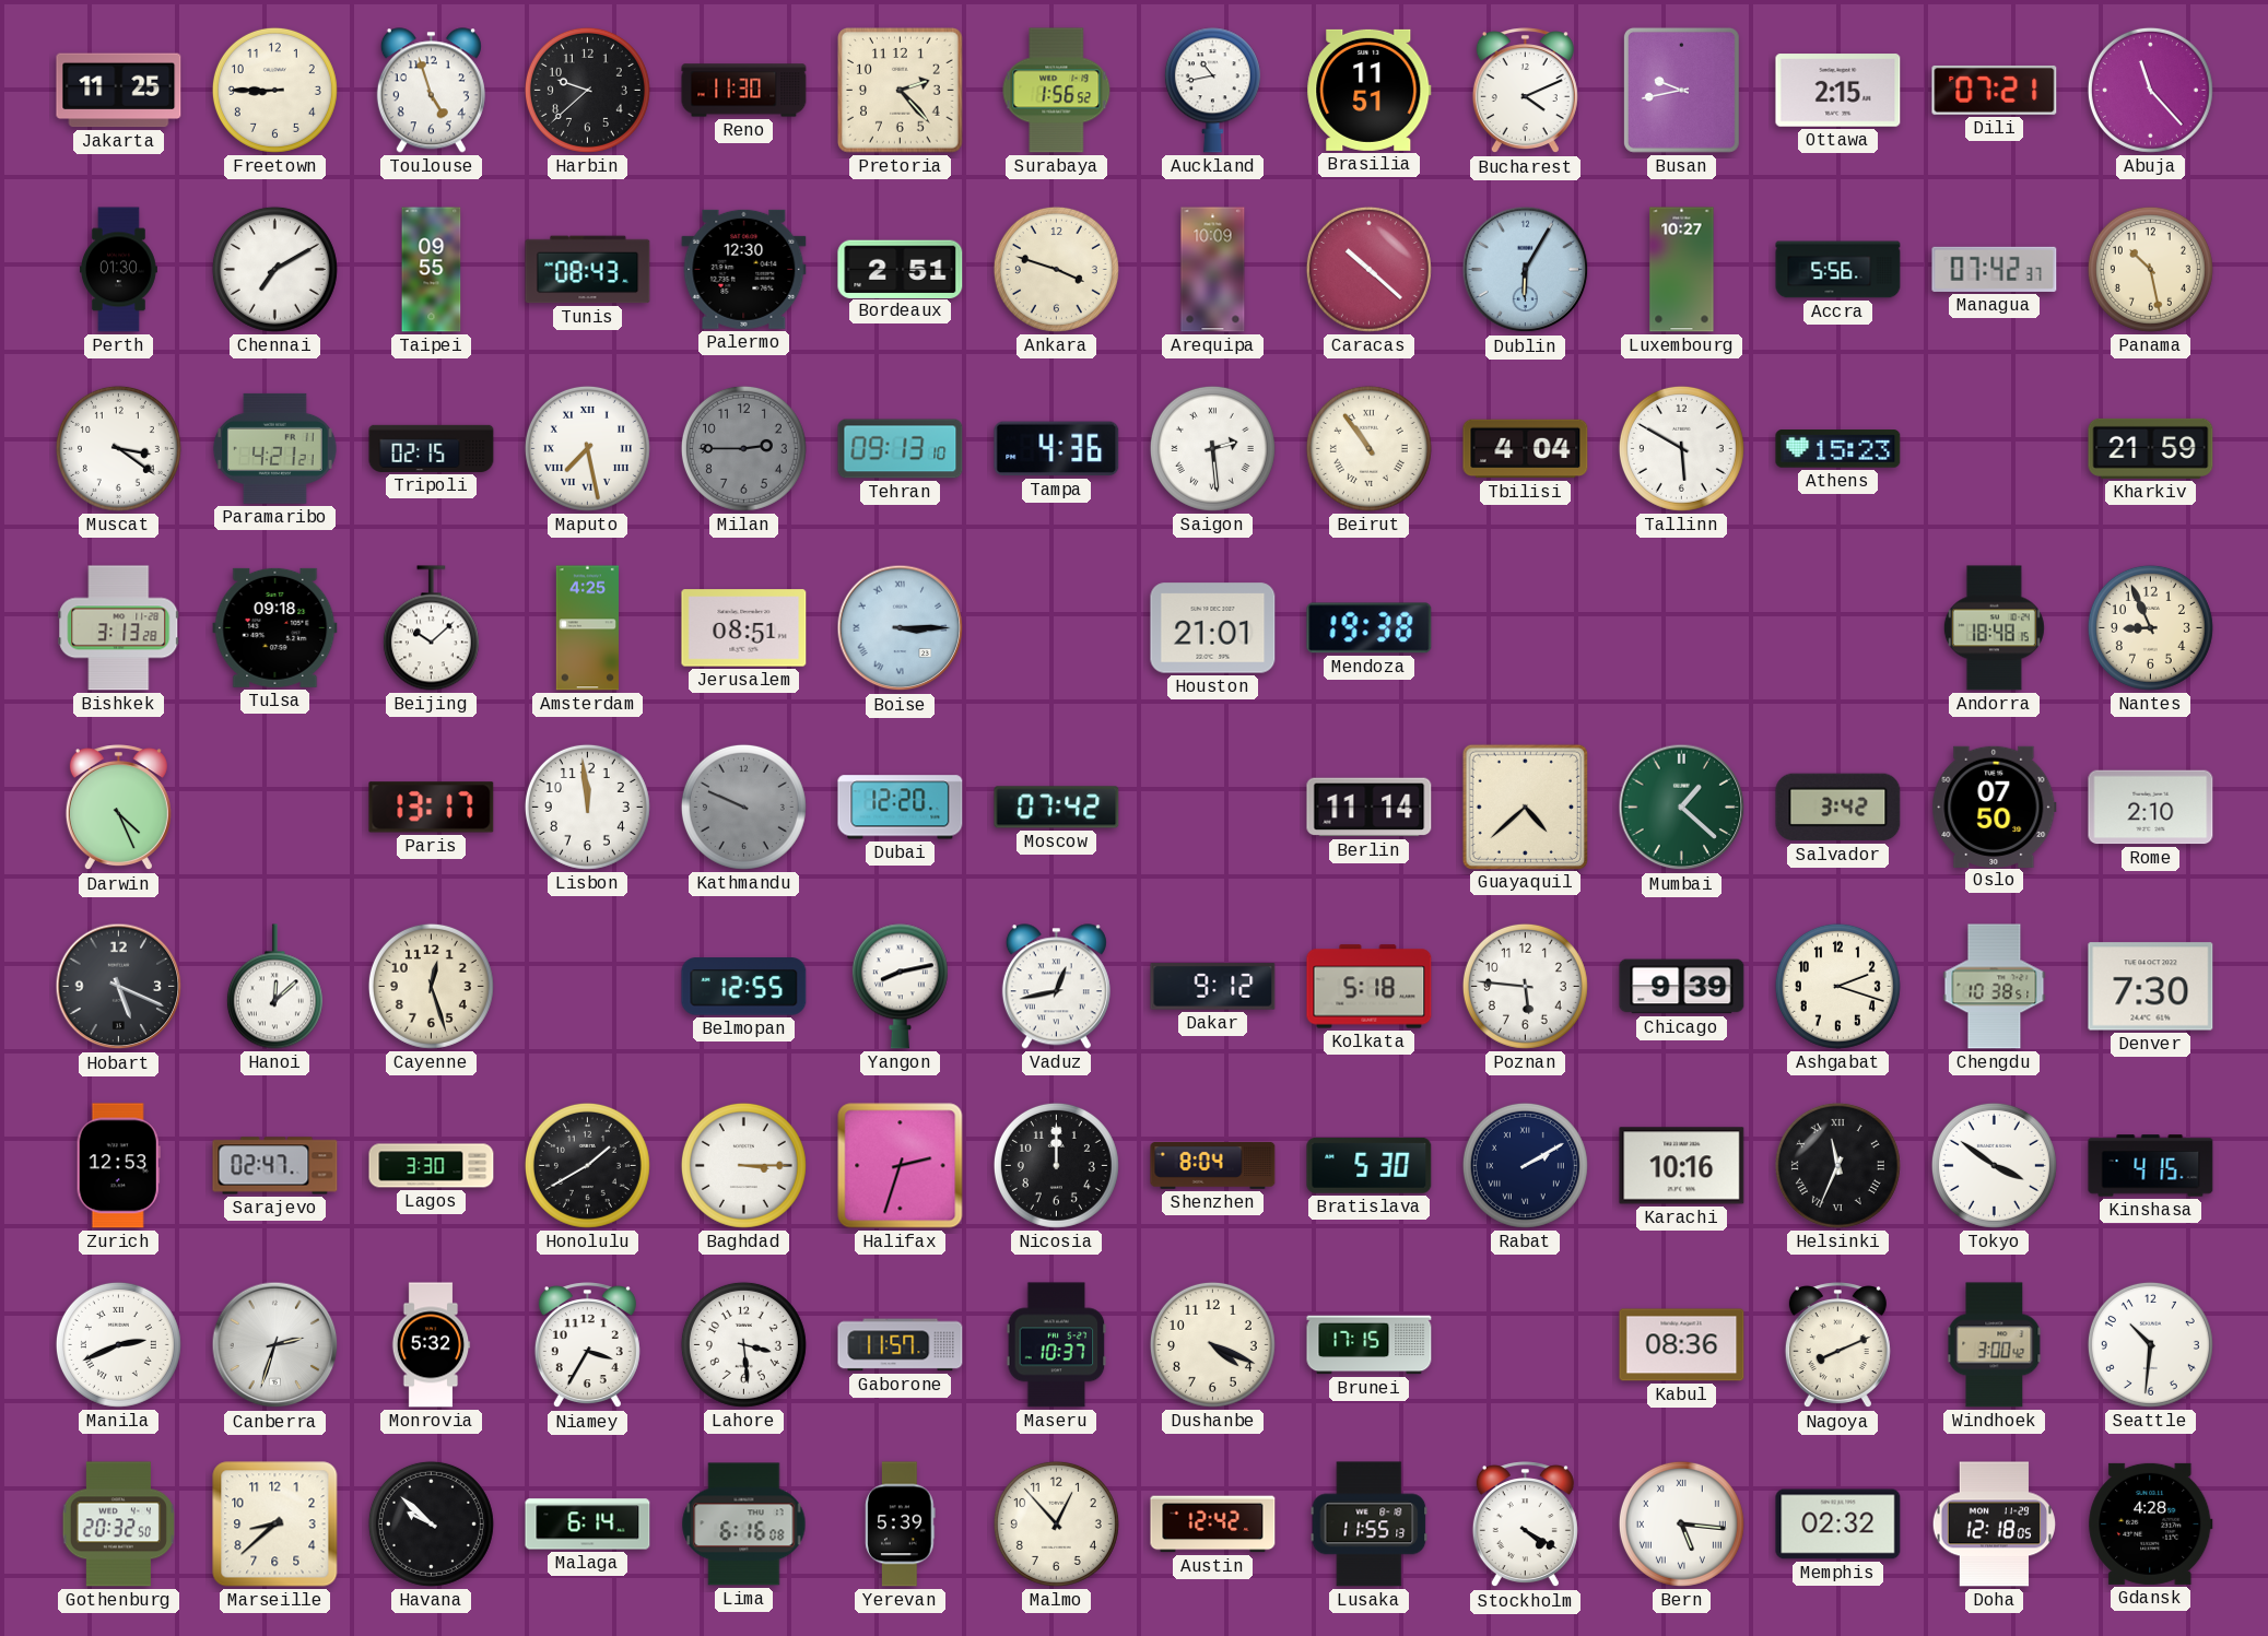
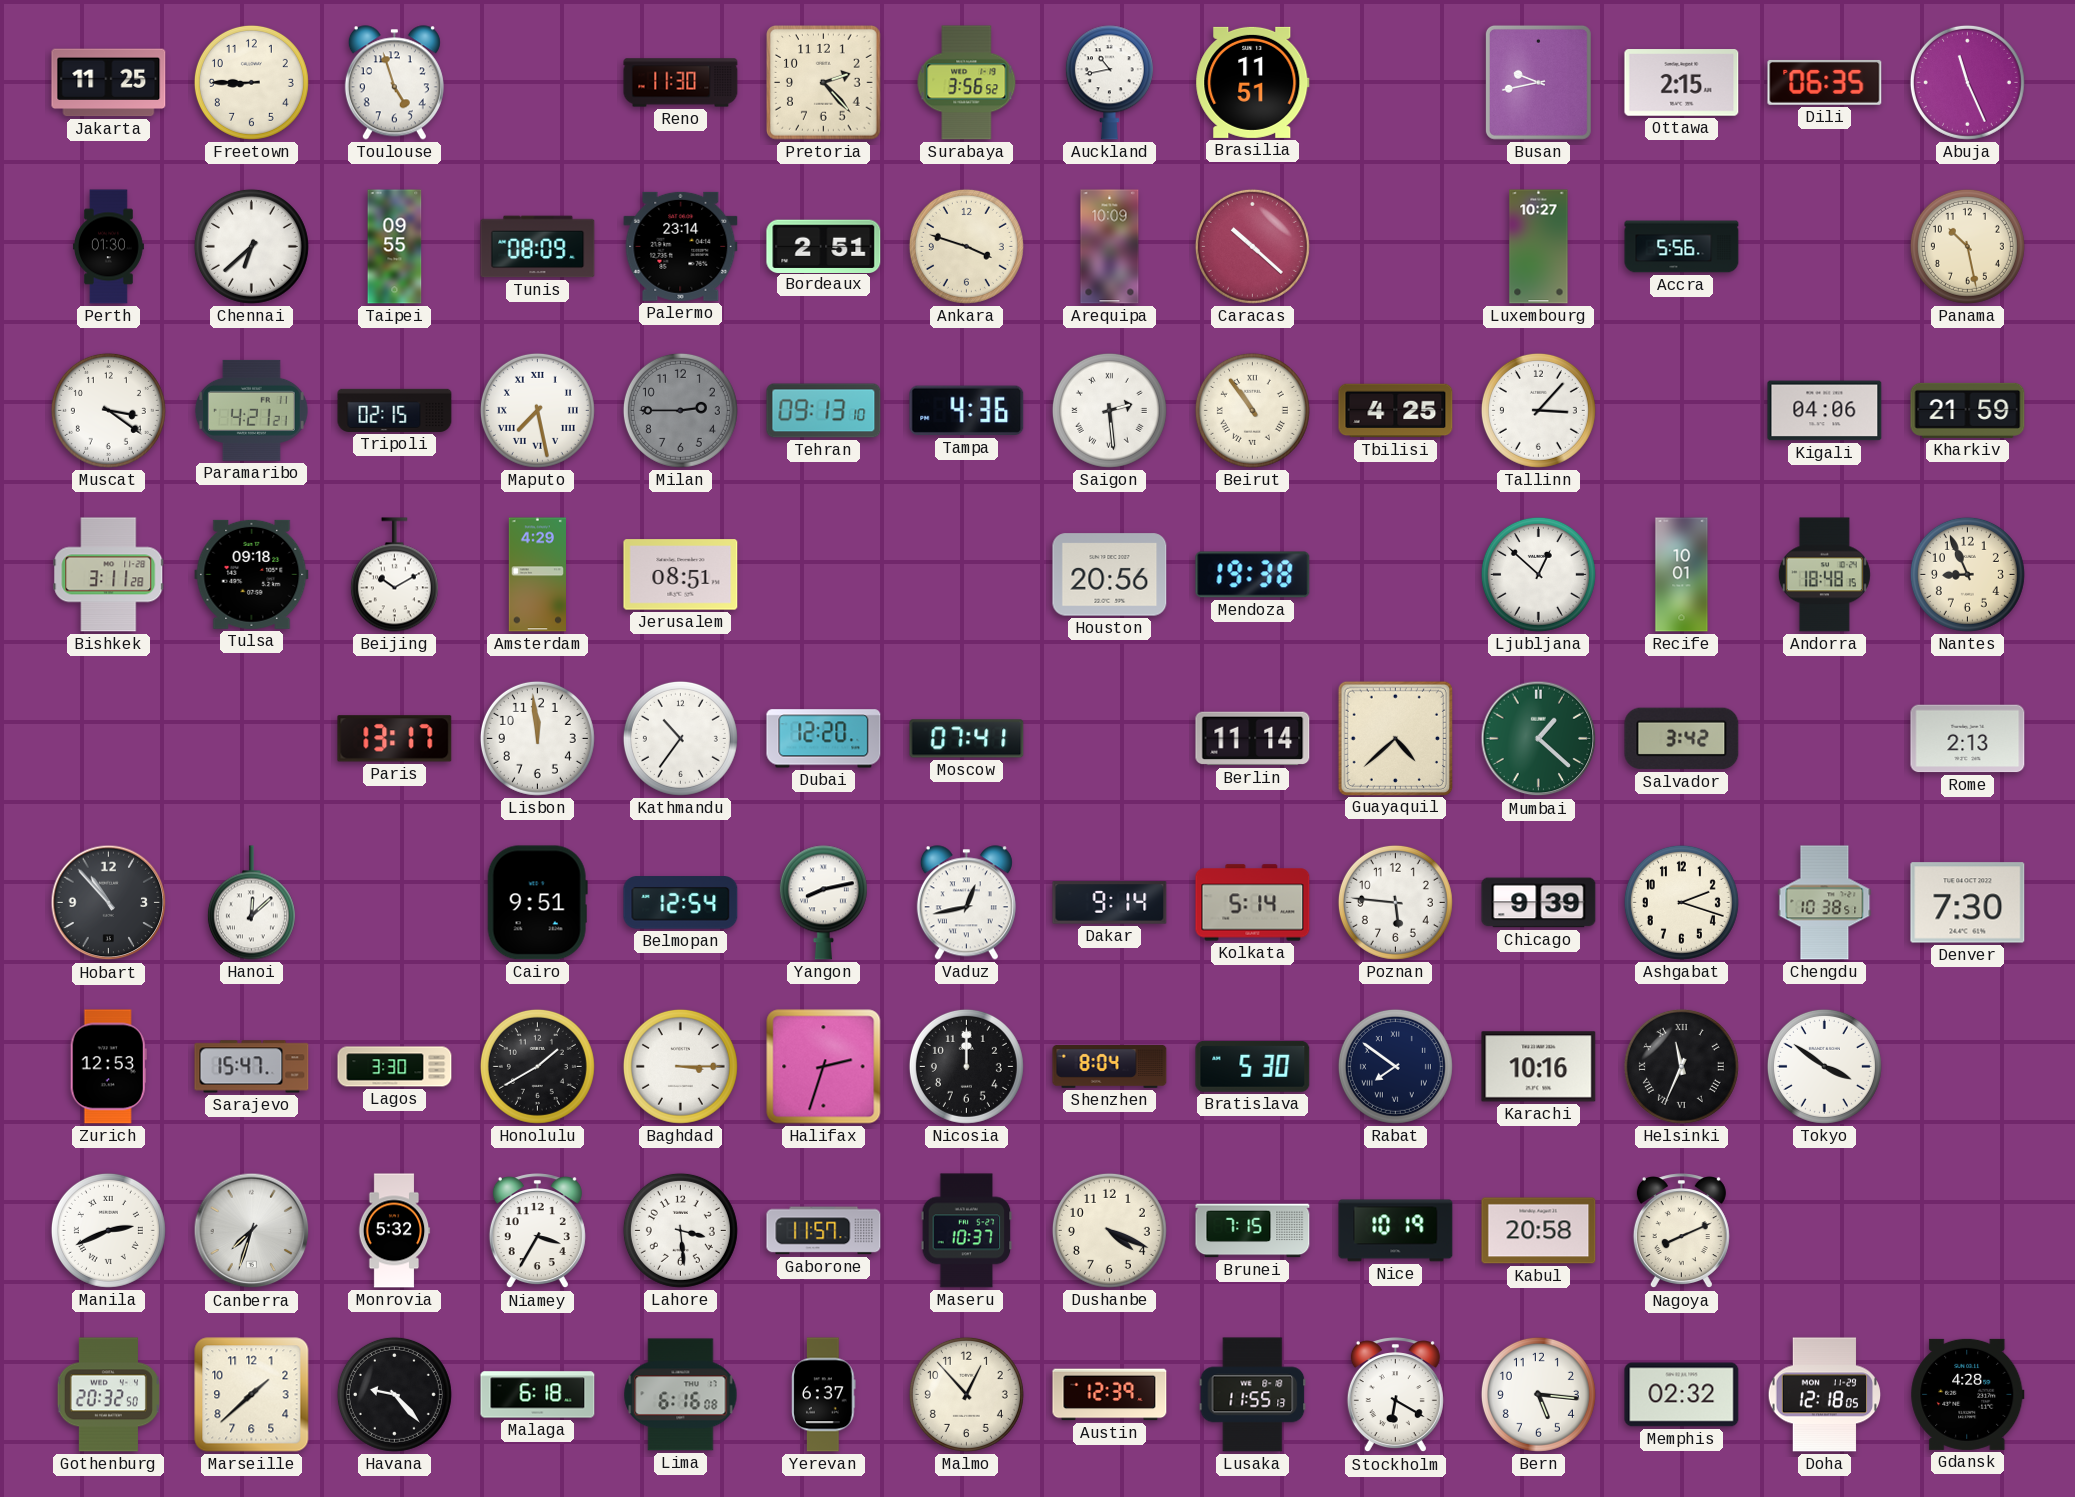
Harbin: 9:38 -> none (587, 90)
Surabaya: 1:56 -> 3:56 (967, 83)
Bucharest: 4:11 -> none (1525, 91)
Dili: 07:21 -> 06:35 (1825, 82)
Abuja: 11:23 -> 11:26 (1967, 82)
Chennai: 7:10 -> 6:38 (251, 246)
Tunis: 08:43 -> 08:09 (538, 247)
Palermo: 12:30 -> 23:14 (681, 246)
Dublin: 6:05 -> none (1526, 270)
Managua: 07:42 -> none (1995, 269)
Tbilisi: 4:04 -> 4:25 (1396, 411)
Tallinn: 5:50 -> 3:07 (1538, 410)
Athens: 15:23 -> none (1838, 449)
Kigali: none -> 04:06 (1825, 411)
Bishkek: 3:13 -> 3:11 (109, 575)
Beijing: 10:08 -> 10:10 (394, 575)
Amsterdam: 4:25 -> 4:29 (537, 575)
Boise: 3:15 -> none (901, 628)
Houston: 21:01 -> 20:56 (1110, 575)
Ljubljana: none -> 12:52 (1538, 574)
Recife: none -> 10:01 (1682, 575)
Darwin: 4:26 -> none (118, 808)
Kathmandu: 9:49 -> 10:36 (680, 738)
Kathmandu dial: grey -> white (680, 738)
Moscow: 07:42 -> 07:41 (967, 739)
Oslo: 07:50 -> none (1995, 807)
Rome: 2:10 -> 2:13 (1968, 739)
Hobart: 5:19 -> 10:53 (109, 903)
Cayenne: 12:27 -> none (431, 986)
Cairo: none -> 9:51 (537, 903)
Belmopan: 12:55 -> 12:54 (681, 903)
Dakar: 9:12 -> 9:14 (1110, 903)
Kolkata: 5:18 -> 5:14 (1253, 903)
Sarajevo: 02:47 -> 15:47 (252, 1067)
Rabat: 2:10 -> 7:51 (1395, 1066)
Kinshasa: 4:15 -> none (2151, 1166)
Canberra: 2:33 -> 7:33 (252, 1231)
Brunei: 17:15 -> 7:15 (1253, 1231)
Nice: none -> 10:19 (1396, 1231)
Kabul: 08:36 -> 20:58 (1539, 1231)
Windhoek: 3:00 -> none (1995, 1345)
Seattle: 10:31 -> none (2150, 1344)
Marseille: 8:38 -> 1:38 (252, 1395)
Havana: 9:52 -> 9:23 (394, 1394)
Malaga: 6:14 -> 6:18 (538, 1395)
Yerevan: 5:39 -> 6:37 (824, 1395)
Austin: 12:42 -> 12:39 (1110, 1395)
Stockholm: 4:20 -> 6:20 (1395, 1395)
Bern numerals: Roman -> Arabic (1538, 1394)
